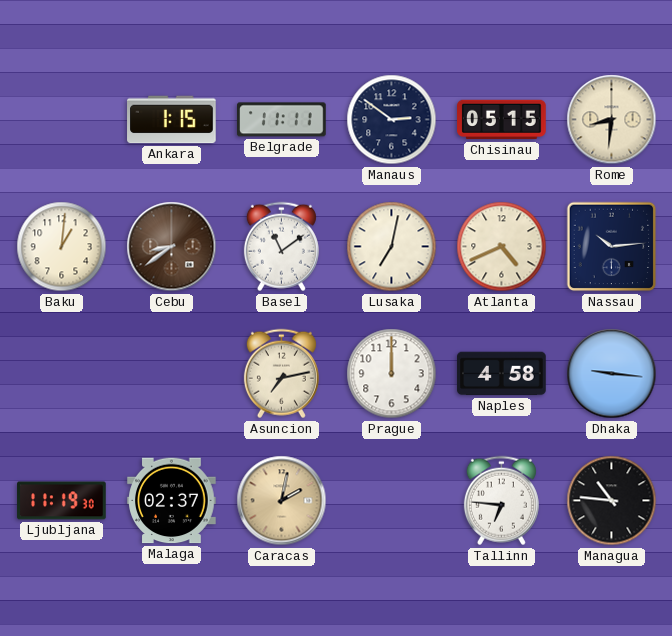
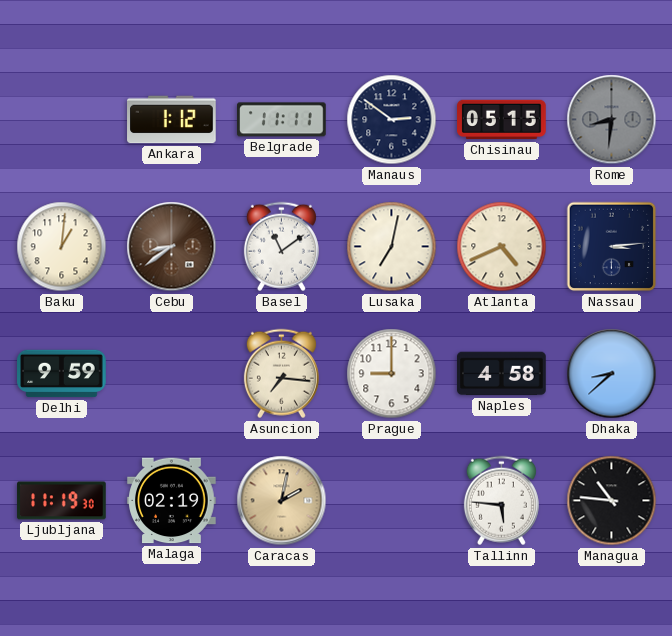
Ankara: 1:15 -> 1:12 (172, 120)
Rome dial: cream -> grey (612, 120)
Nassau: 10:14 -> 3:14 (612, 247)
Delhi: none -> 9:59 (62, 374)
Asuncion: 7:13 -> 7:16 (281, 374)
Prague: 12:00 -> 9:00 (392, 374)
Dhaka: 9:16 -> 8:38 (612, 374)
Malaga: 02:37 -> 02:19 (172, 501)
Tallinn: 6:46 -> 5:46 (501, 501)
